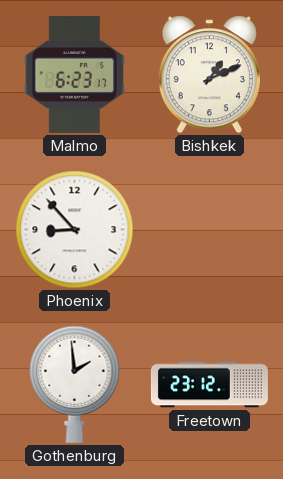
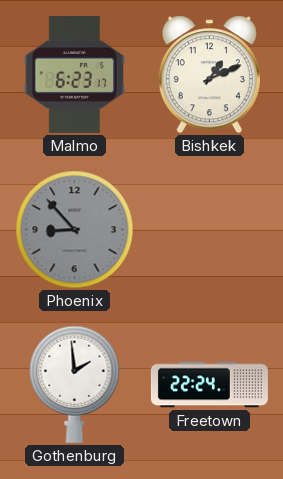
Phoenix dial: white -> grey (75, 230)
Freetown: 23:12 -> 22:24 (209, 385)
